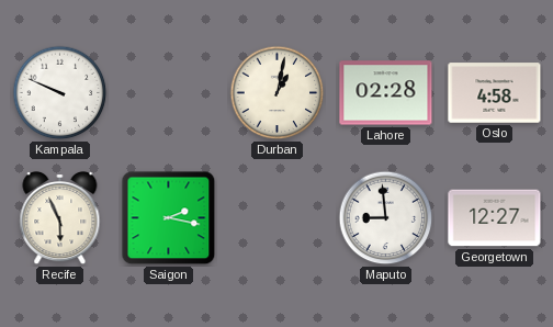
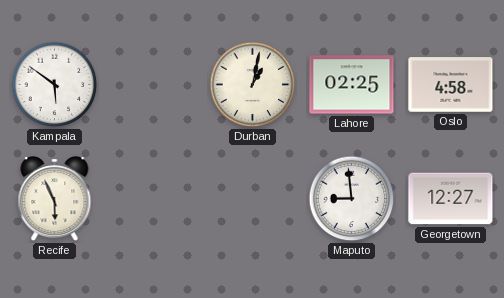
Kampala: 9:49 -> 5:51 (55, 85)
Lahore: 02:28 -> 02:25 (352, 85)
Saigon: 2:17 -> none (169, 218)
